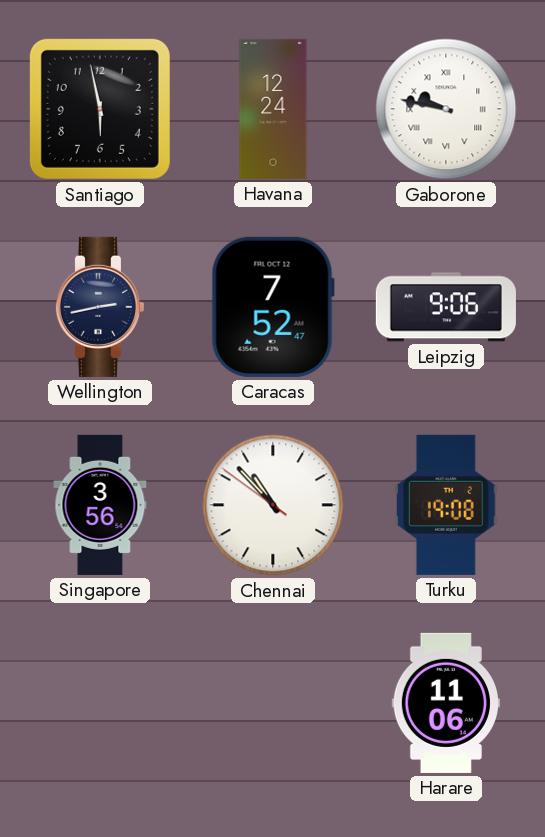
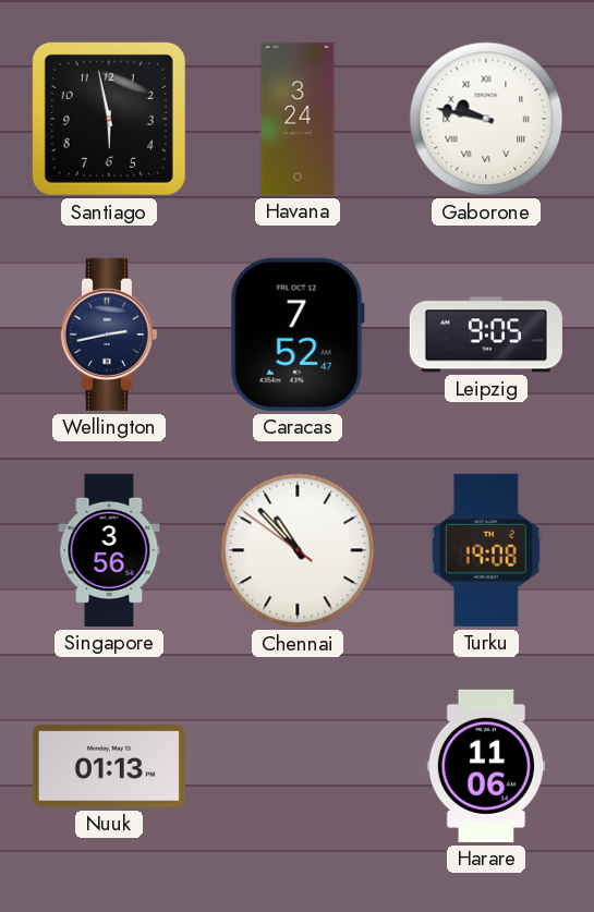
Havana: 12:24 -> 3:24 (298, 119)
Leipzig: 9:06 -> 9:05 (486, 335)
Nuuk: none -> 01:13 (109, 766)
